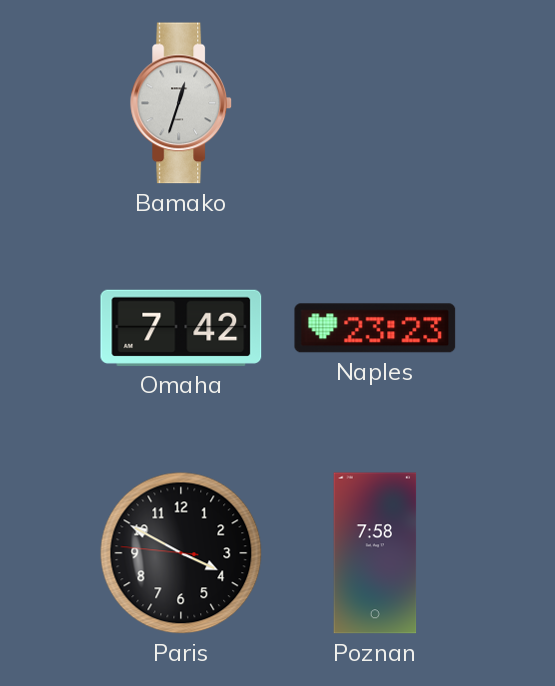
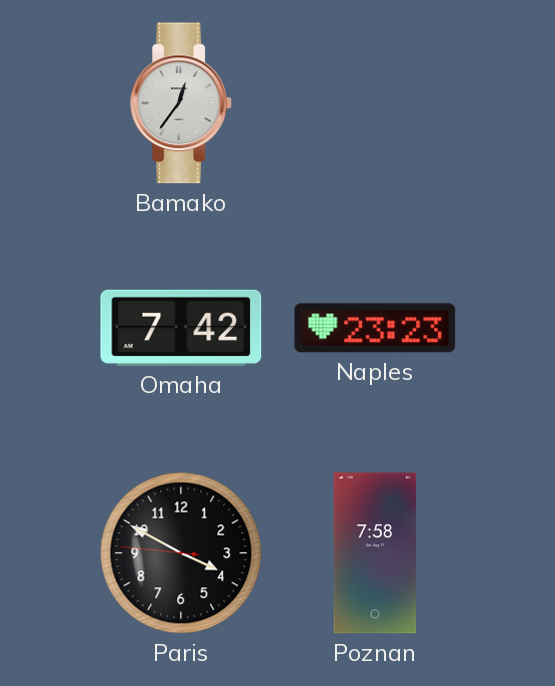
Bamako: 12:33 -> 12:36 (182, 103)
